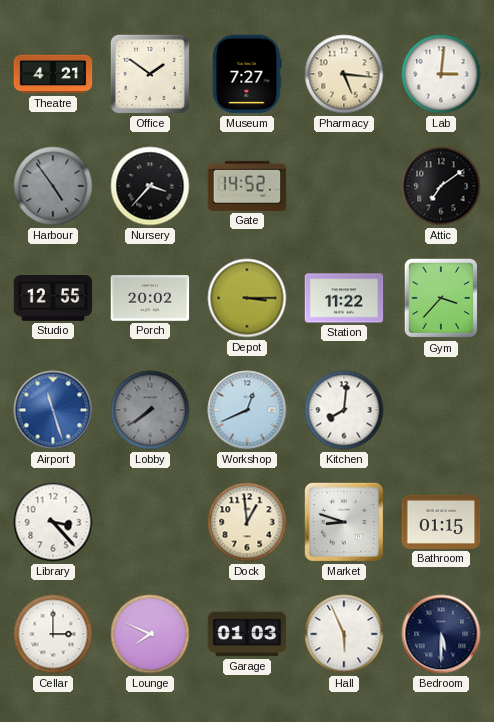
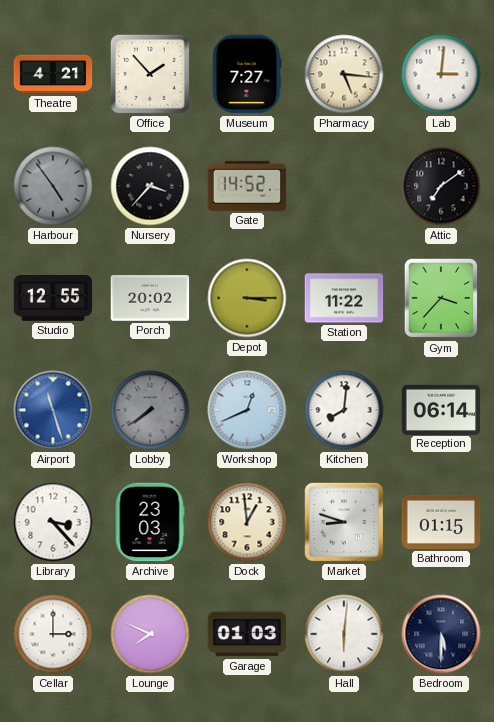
Office: 1:51 -> 1:53 (150, 74)
Reception: none -> 06:14 (441, 409)
Archive: none -> 23:03 (150, 522)
Hall: 5:56 -> 6:01 (344, 634)
